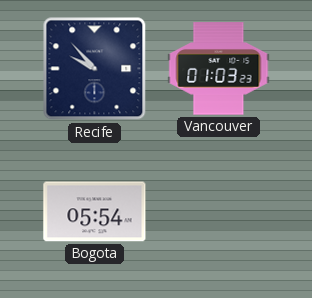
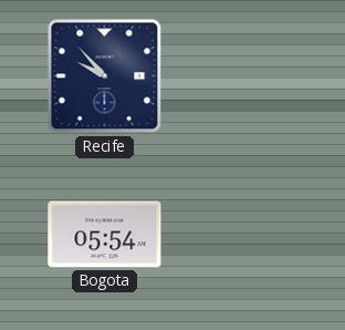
Vancouver: 01:03 -> none (219, 69)
